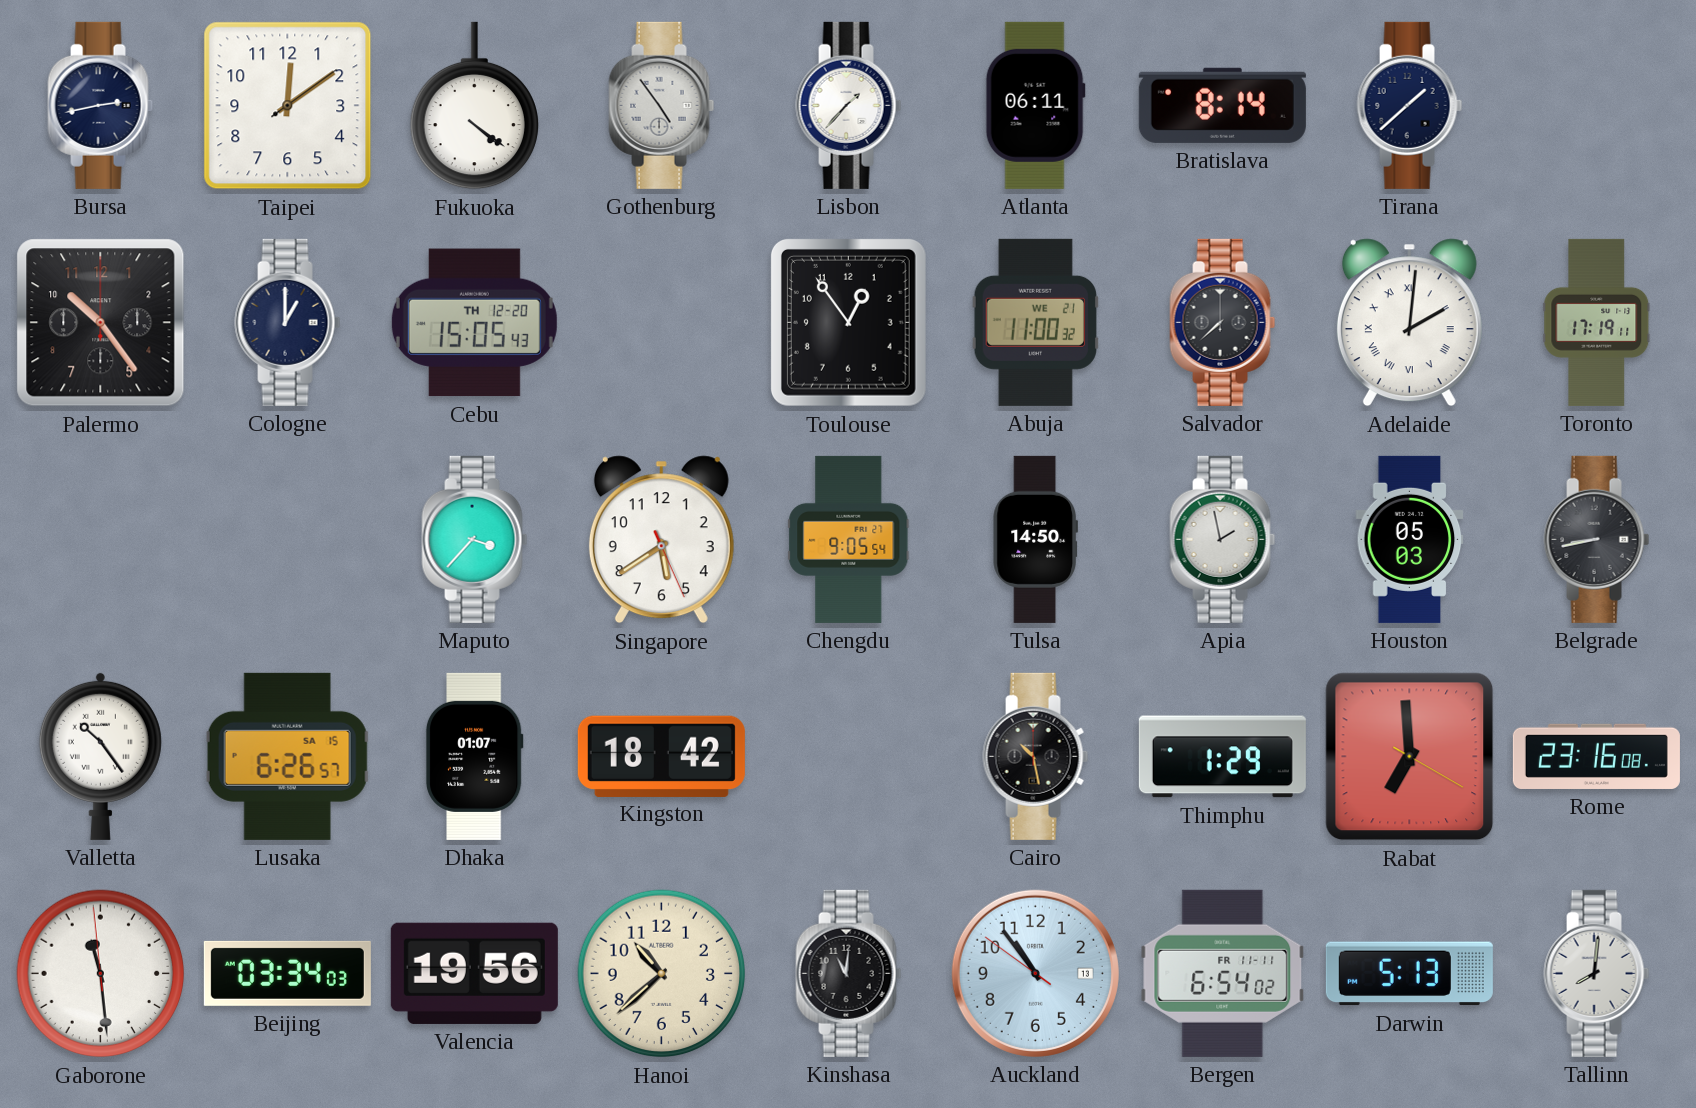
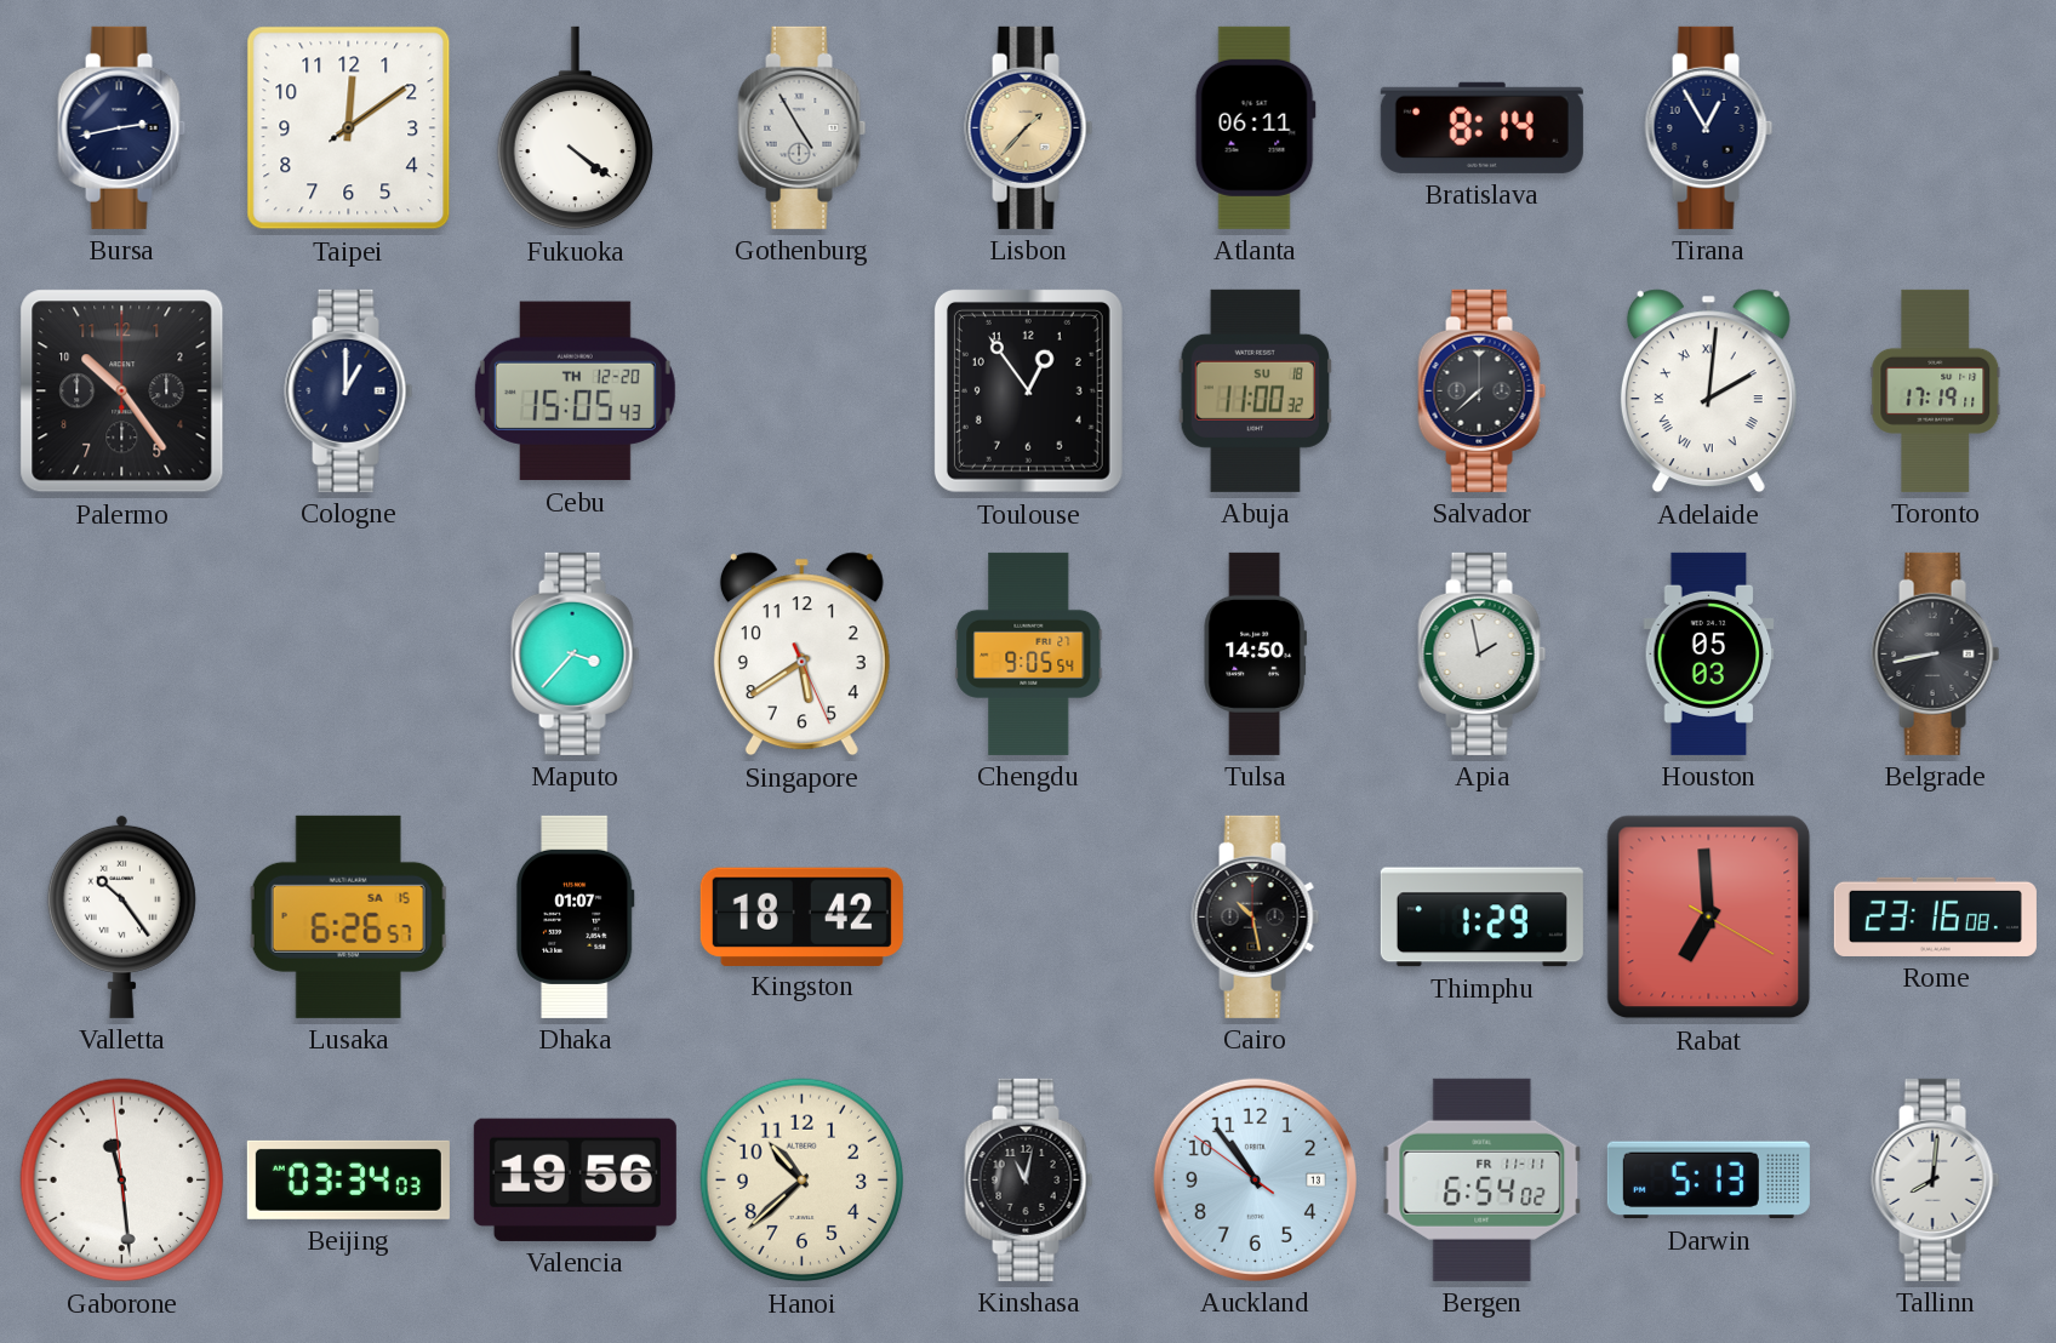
Gothenburg: 4:54 -> 4:55 (803, 127)
Lisbon dial: white -> champagne (1029, 127)
Tirana: 1:38 -> 12:55 (1709, 127)
Abuja date: WE 21 -> SU 18 (1255, 390)
Kinshasa: 11:01 -> 11:02 (1029, 1179)
